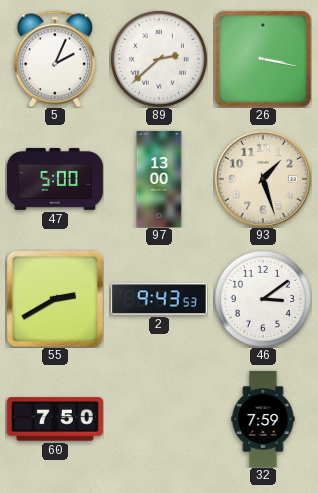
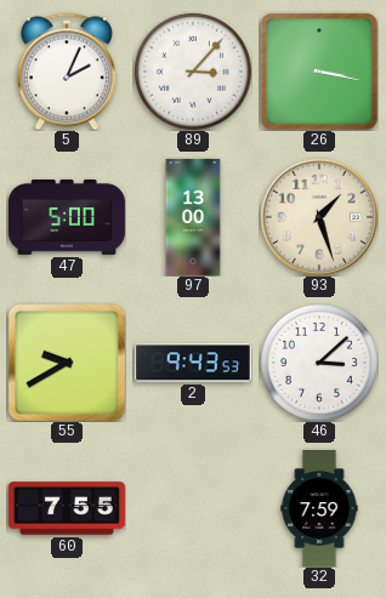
89: 2:38 -> 3:07 (193, 72)
55: 2:40 -> 9:40 (67, 363)
46: 3:09 -> 3:08 (319, 363)
60: 7:50 -> 7:55 (67, 508)
